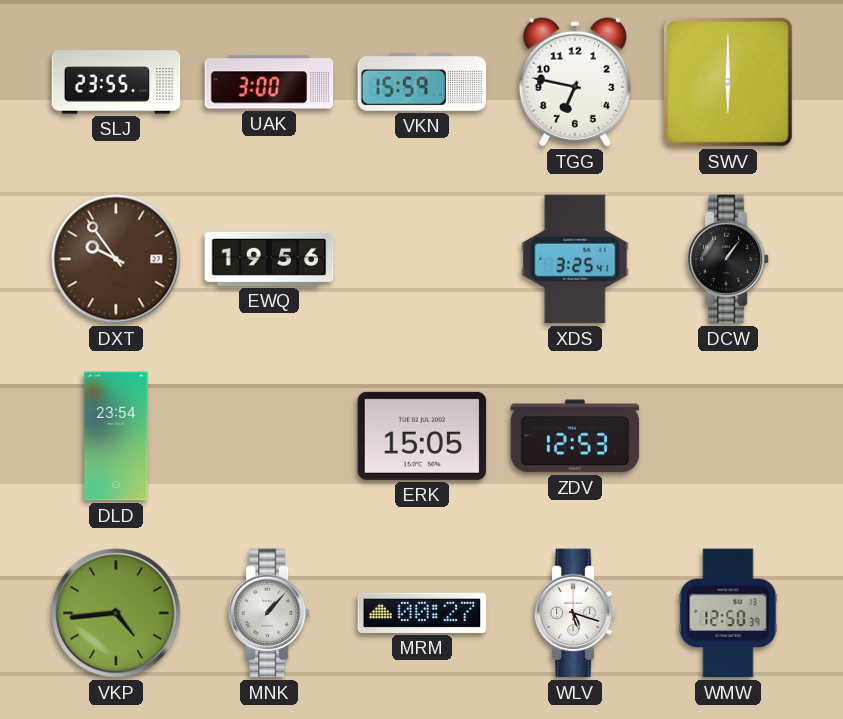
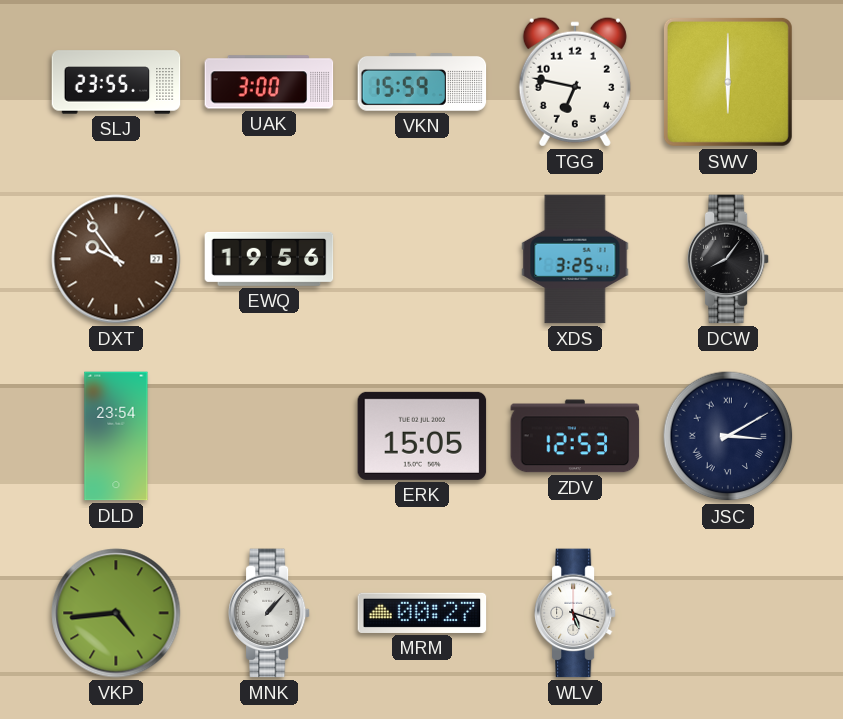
DCW: 1:06 -> 8:06 (728, 259)
JSC: none -> 3:10 (728, 436)
WMW: 12:50 -> none (728, 613)
